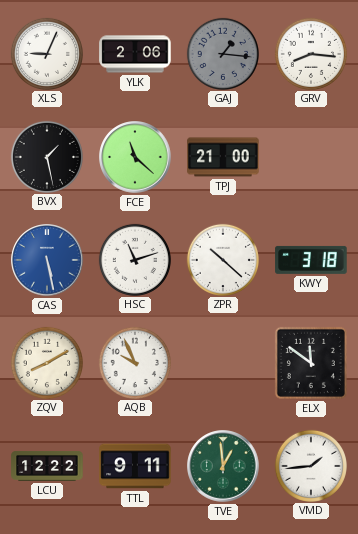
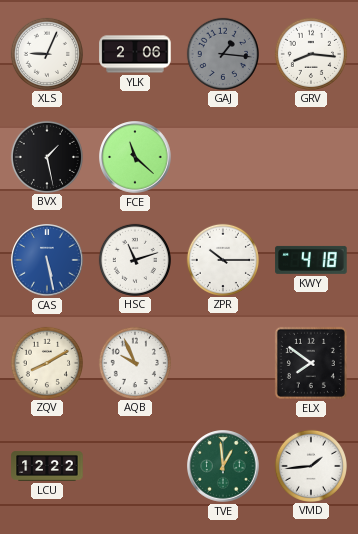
TPJ: 21:00 -> none (223, 157)
ZPR: 10:22 -> 10:15 (222, 259)
KWY: 3:18 -> 4:18 (311, 260)
ELX: 11:51 -> 7:51 (311, 363)
TTL: 9:11 -> none (135, 466)
